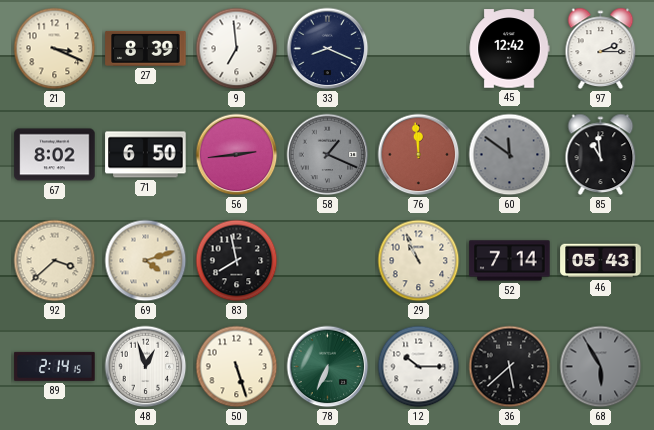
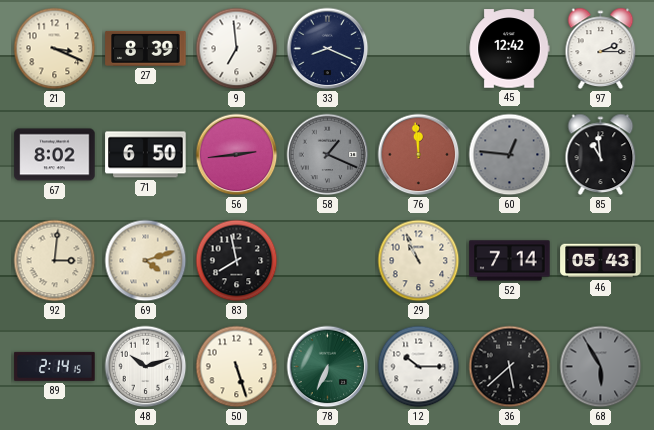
60: 11:51 -> 12:46 (510, 155)
92: 3:38 -> 3:01 (55, 261)
48: 12:57 -> 10:12 (146, 367)
